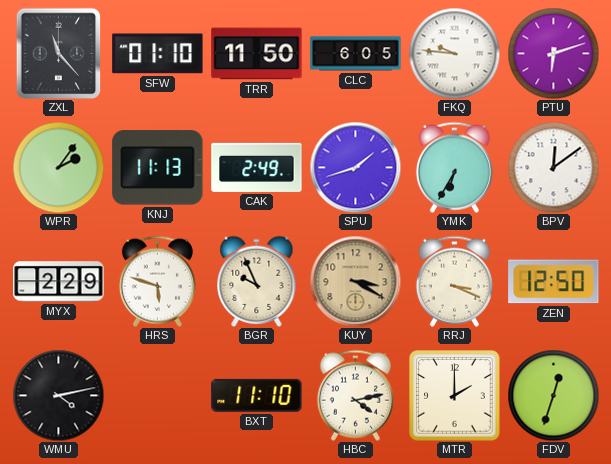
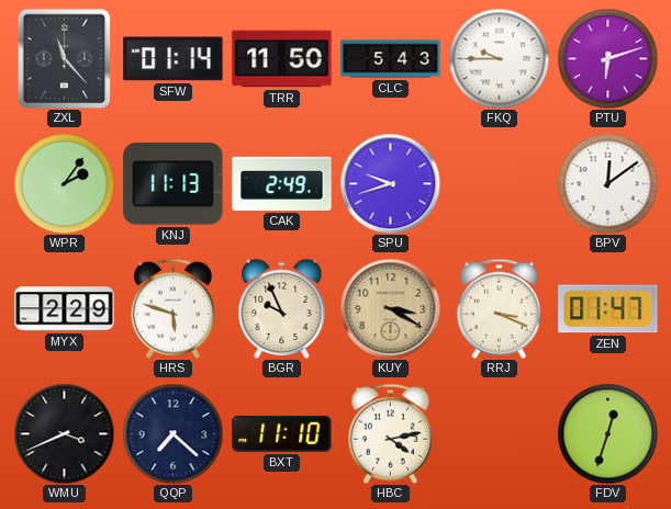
SFW: 01:10 -> 01:14 (174, 59)
CLC: 6:05 -> 5:43 (391, 59)
FKQ: 9:46 -> 9:45 (499, 58)
SPU: 1:42 -> 9:42 (390, 183)
YMK: 6:35 -> none (454, 167)
ZEN: 12:50 -> 01:47 (608, 309)
WMU: 4:13 -> 3:41 (64, 433)
QQP: none -> 7:22 (172, 433)
MTR: 2:00 -> none (455, 396)
